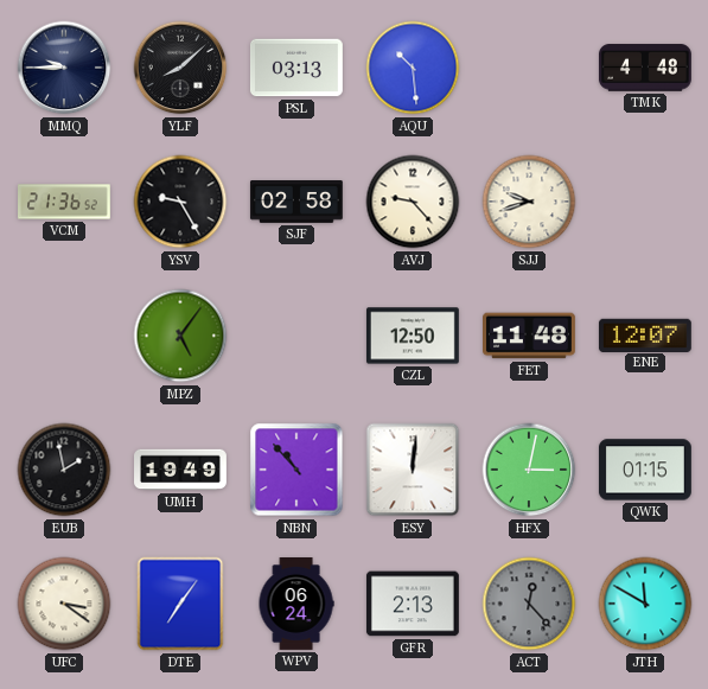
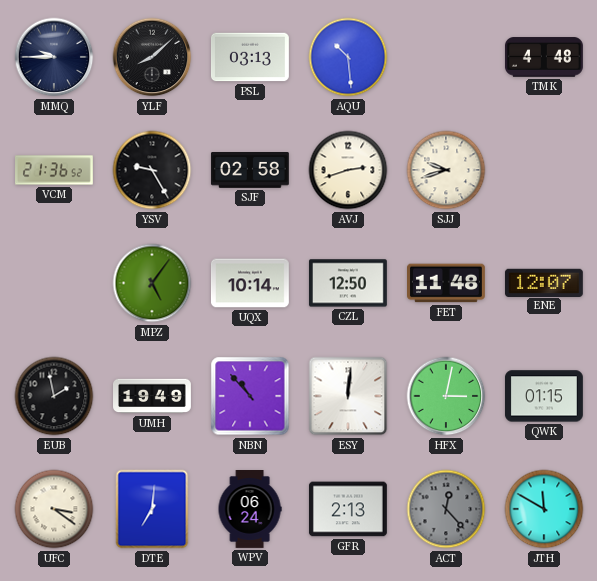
AVJ: 9:23 -> 2:42 (348, 170)
UQX: none -> 10:14 (250, 283)
DTE: 7:06 -> 7:01 (152, 509)
